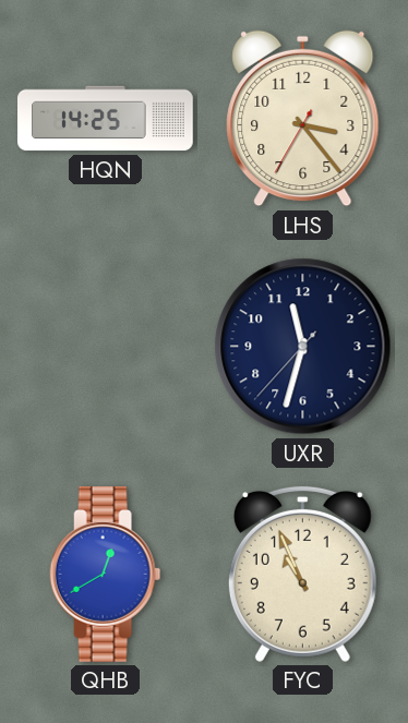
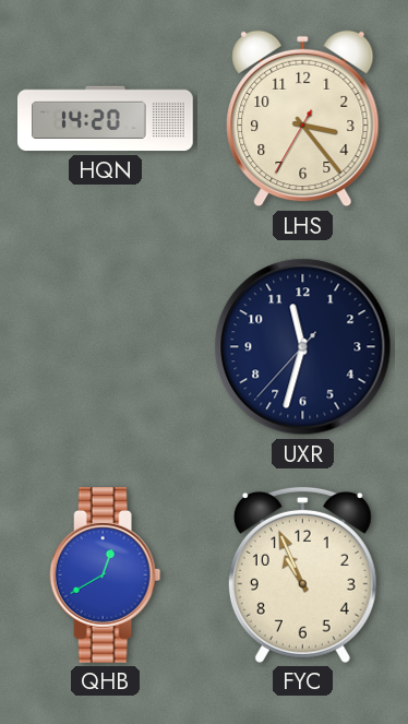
HQN: 14:25 -> 14:20 (106, 119)
